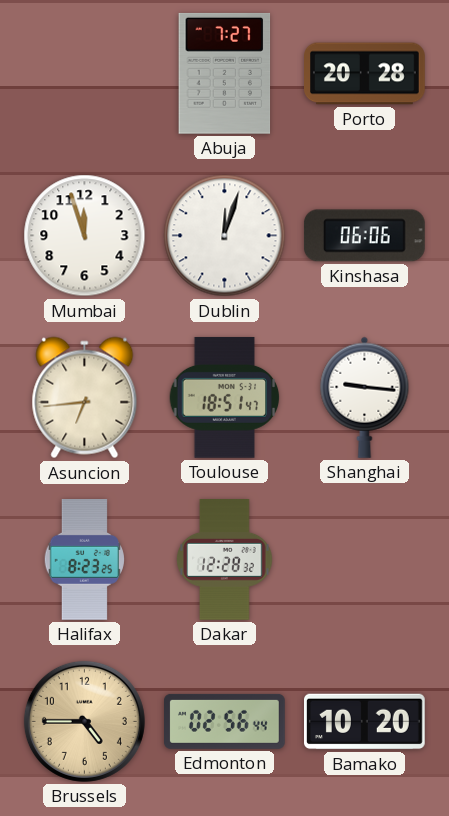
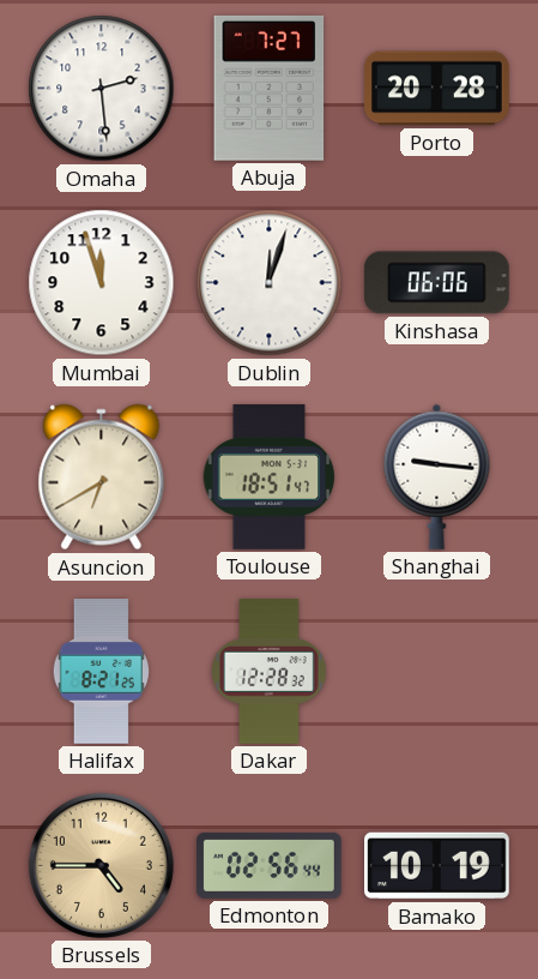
Omaha: none -> 2:29 (102, 89)
Asuncion: 6:44 -> 6:40 (102, 478)
Halifax: 8:23 -> 8:21 (101, 672)
Bamako: 10:20 -> 10:19 (437, 866)
